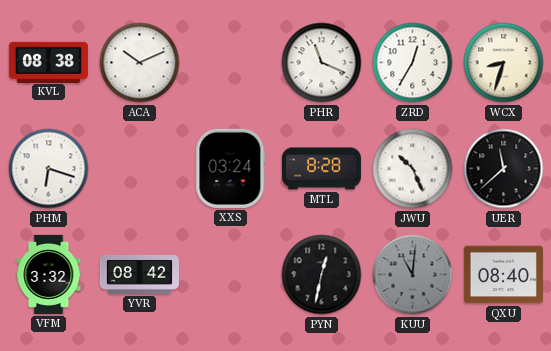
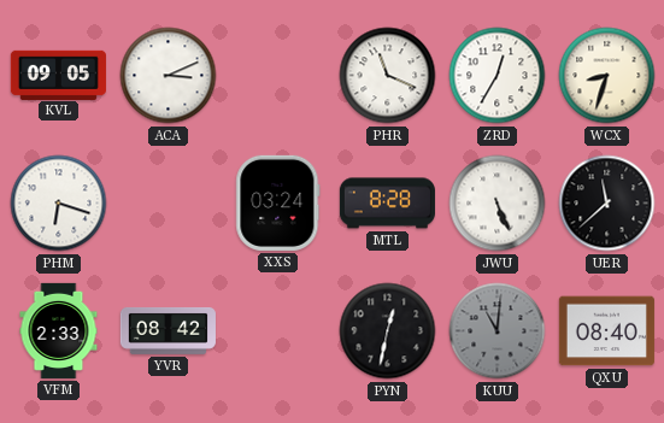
KVL: 08:38 -> 09:05 (58, 75)
ACA: 10:11 -> 3:11 (169, 76)
JWU: 10:26 -> 5:26 (498, 204)
VFM: 3:32 -> 2:33 (59, 330)
